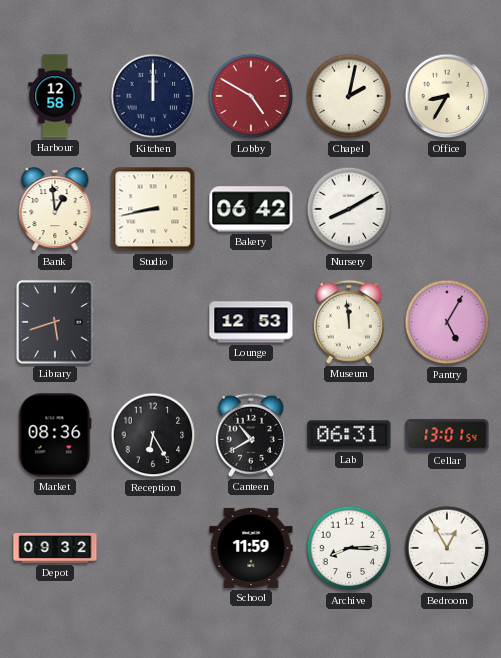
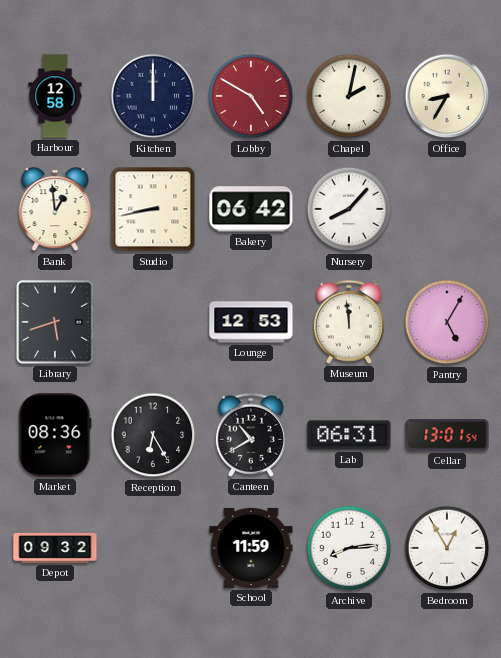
Nursery: 8:10 -> 8:07 (349, 209)
Archive: 8:15 -> 8:14 (349, 548)
